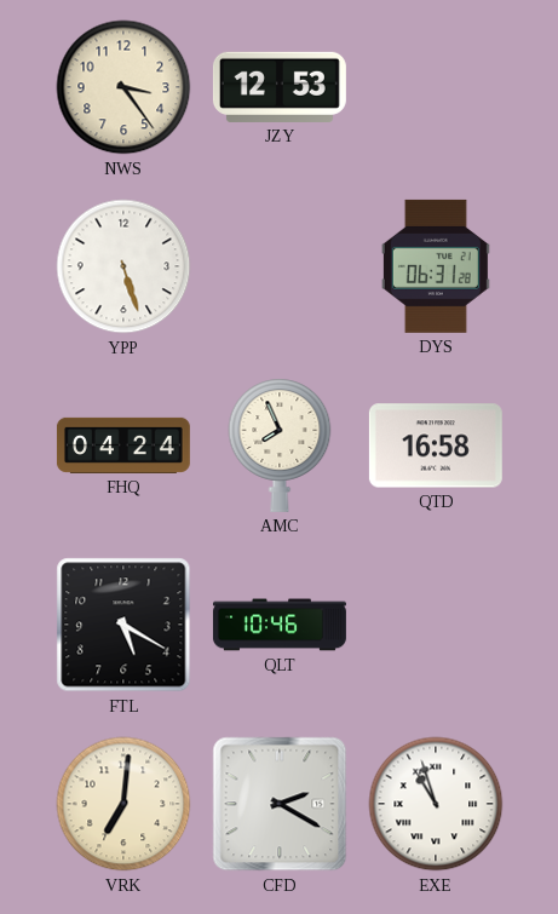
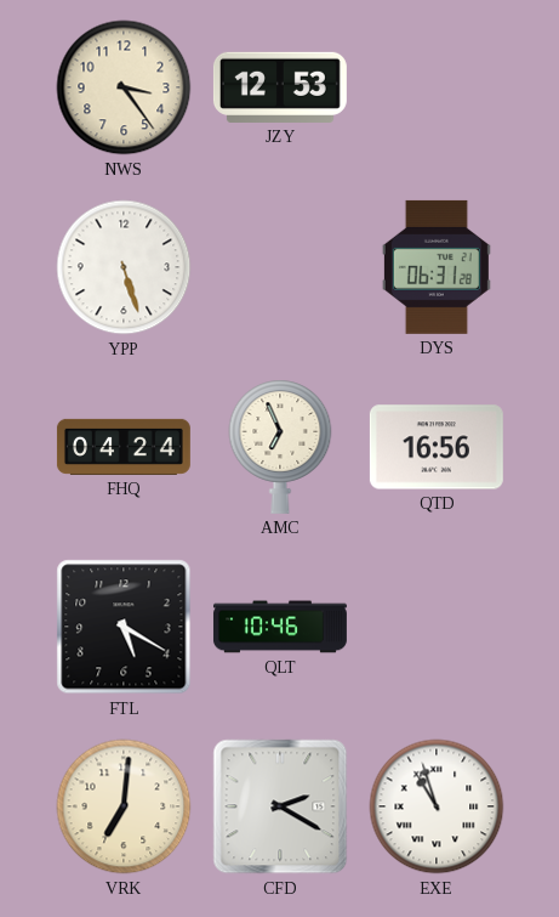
AMC: 7:56 -> 6:56 (280, 447)
QTD: 16:58 -> 16:56 (437, 447)
